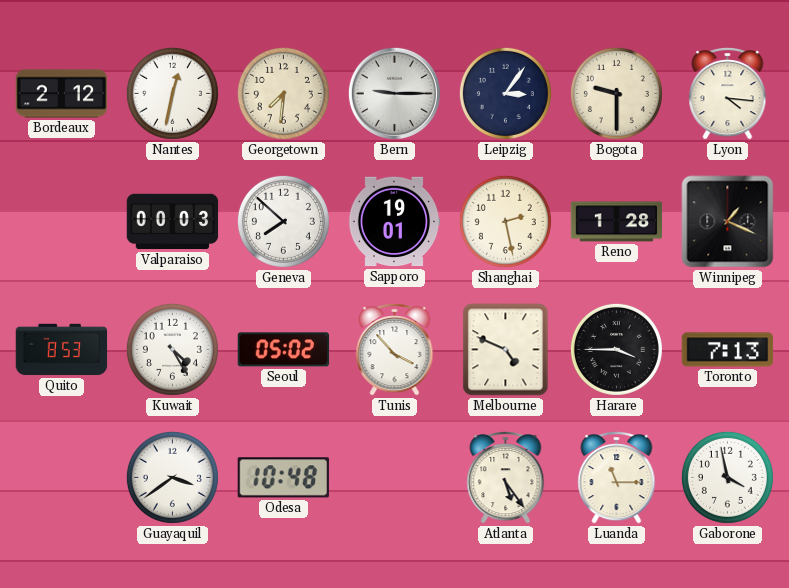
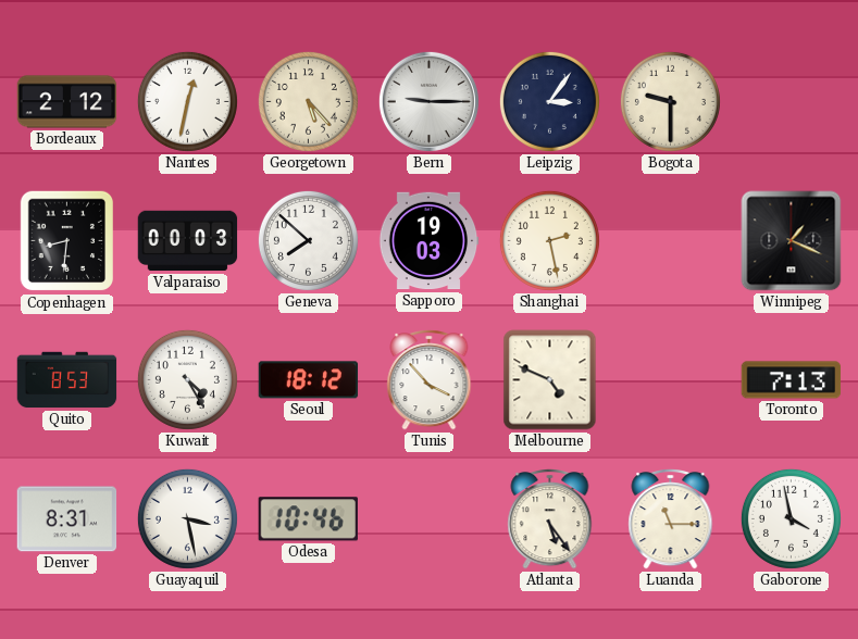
Georgetown: 7:31 -> 5:23 (308, 101)
Lyon: 4:16 -> none (728, 94)
Copenhagen: none -> 8:31 (66, 241)
Sapporo: 19:01 -> 19:03 (428, 241)
Reno: 1:28 -> none (617, 222)
Seoul: 05:02 -> 18:12 (309, 380)
Harare: 3:45 -> none (616, 349)
Denver: none -> 8:31 (67, 519)
Guayaquil: 3:39 -> 3:28 (187, 518)
Odesa: 10:48 -> 10:46 (308, 519)
